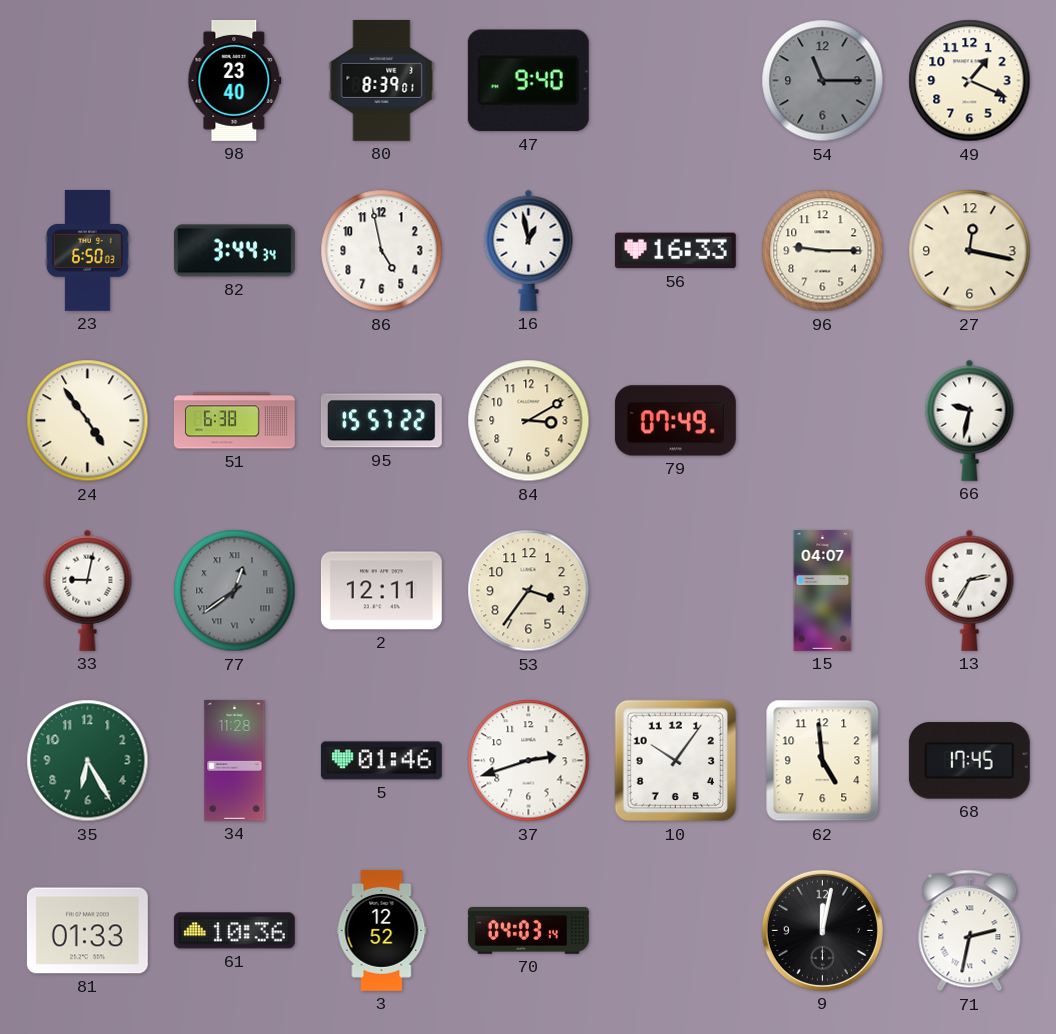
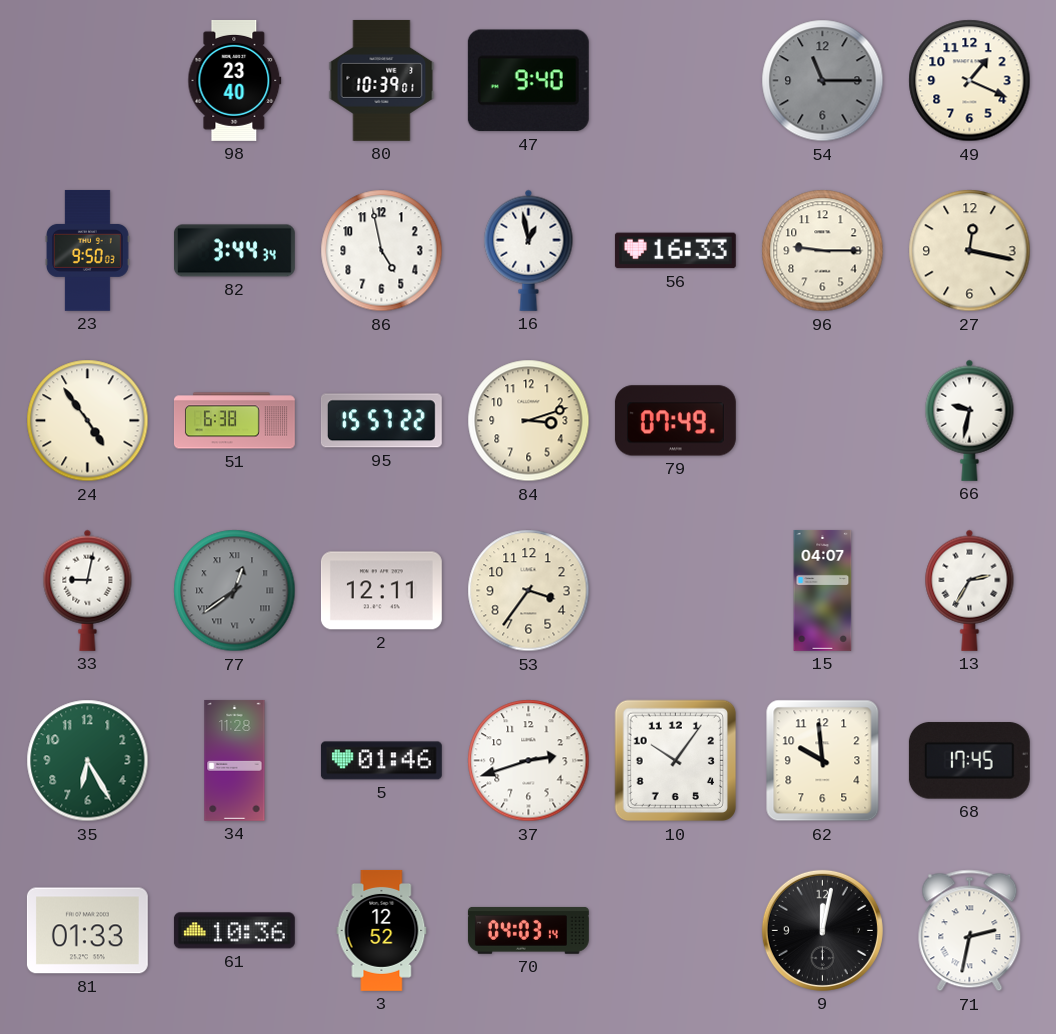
80: 8:39 -> 10:39 (382, 80)
23: 6:50 -> 9:50 (87, 250)
84: 3:10 -> 3:12 (529, 421)
62: 4:59 -> 9:59 (823, 761)
